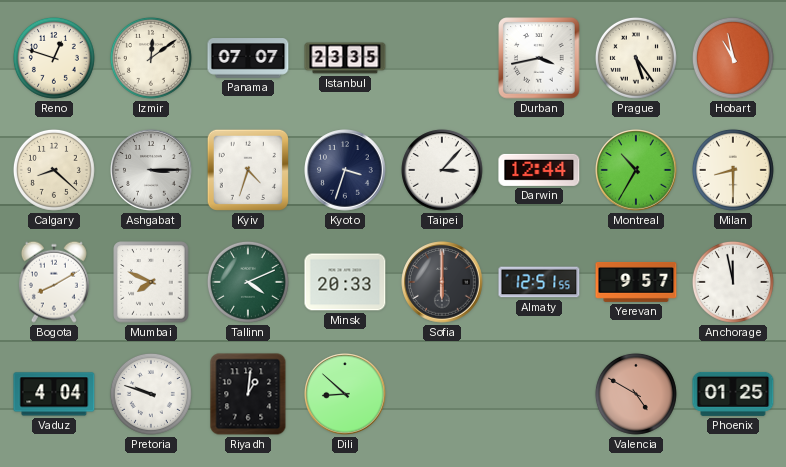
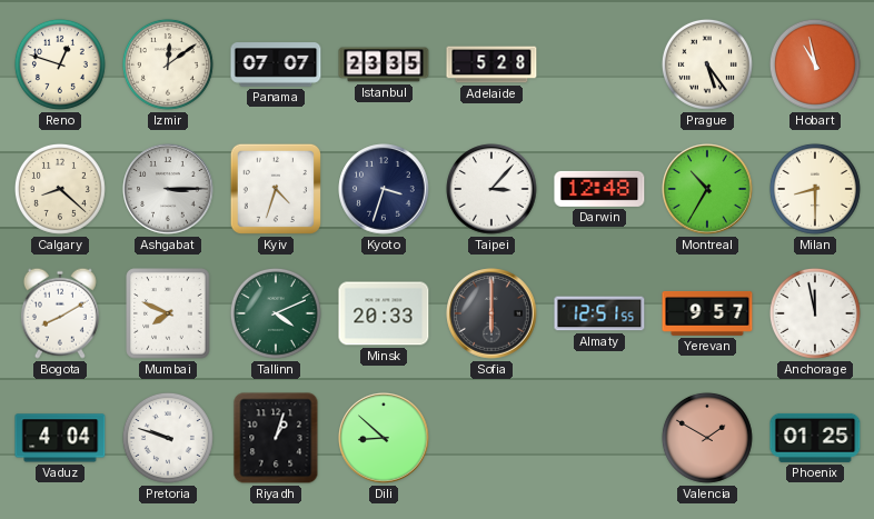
Adelaide: none -> 5:28 (491, 64)
Durban: 3:43 -> none (539, 58)
Darwin: 12:44 -> 12:48 (599, 189)
Riyadh: 1:01 -> 1:03 (276, 438)
Valencia: 4:50 -> 1:50 (707, 438)
